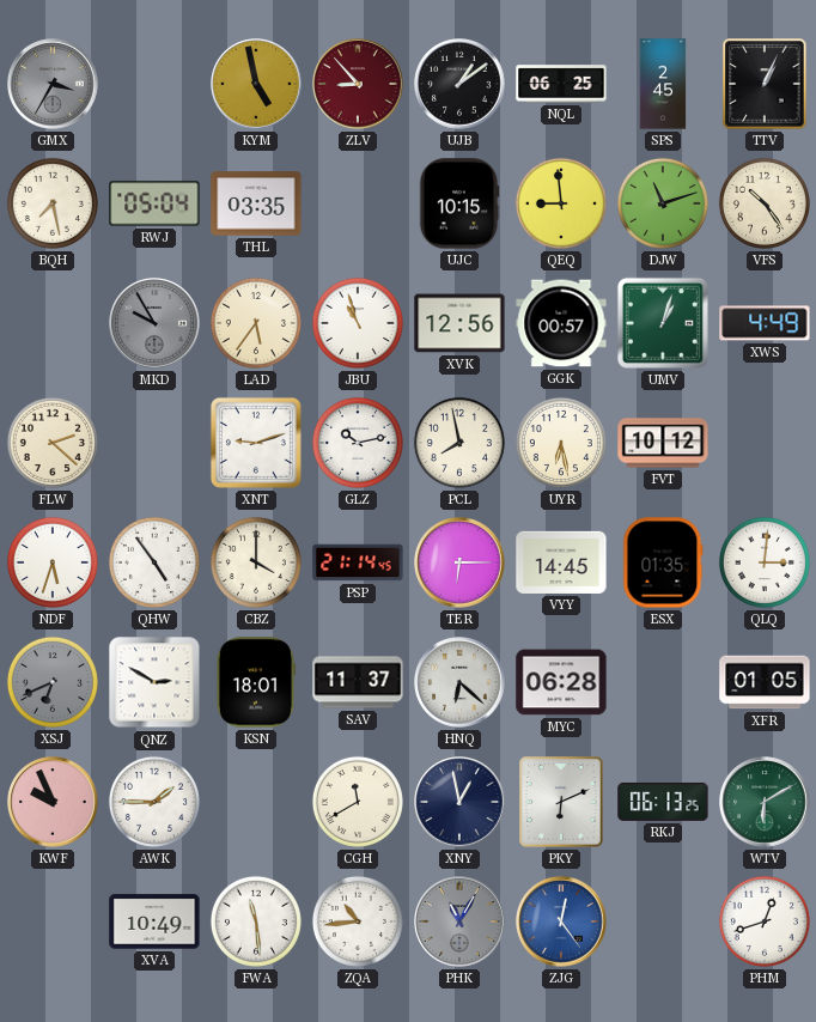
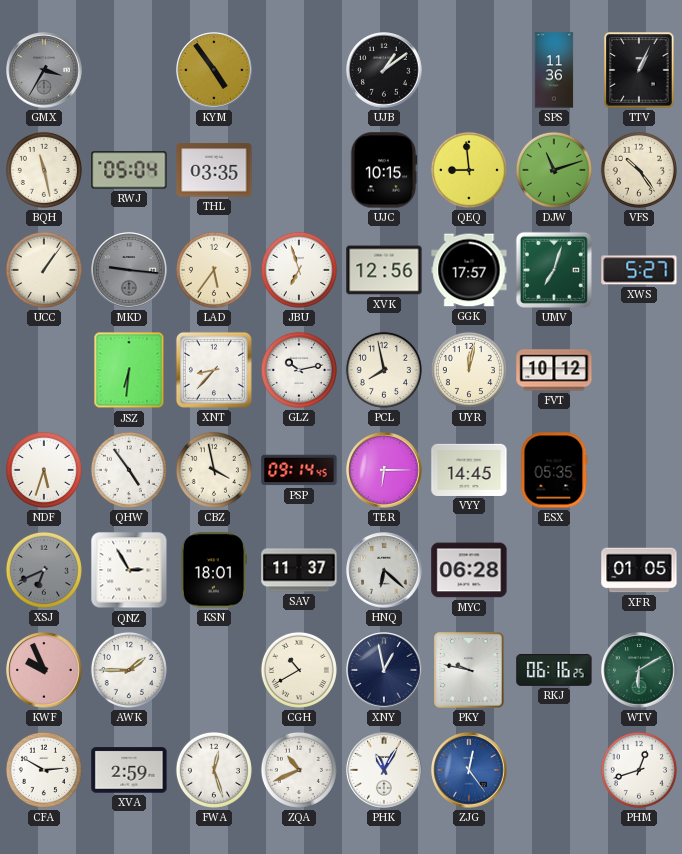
KYM: 4:58 -> 4:54 (214, 70)
ZLV: 8:53 -> none (358, 84)
NQL: 06:25 -> none (561, 84)
SPS: 2:45 -> 11:36 (554, 70)
BQH: 7:28 -> 11:28 (44, 170)
UCC: none -> 1:06 (44, 270)
MKD: 9:55 -> 9:16 (129, 270)
JBU: 10:57 -> 6:57 (299, 270)
GGK: 00:57 -> 17:57 (469, 270)
UMV: 1:03 -> 7:03 (554, 270)
XWS: 4:49 -> 5:27 (639, 270)
FLW: 2:22 -> none (53, 443)
JSZ: none -> 6:31 (129, 370)
XNT: 9:12 -> 8:37 (214, 370)
UYR: 6:28 -> 12:02 (469, 370)
CBZ: 4:00 -> 3:58 (214, 470)
PSP: 21:14 -> 09:14 (299, 470)
ESX: 01:35 -> 05:35 (554, 470)
QLQ: 3:01 -> none (765, 562)
QNZ: 2:50 -> 2:55 (129, 570)
CGH: 11:40 -> 10:40 (299, 670)
PKY: 6:11 -> 9:47 (469, 670)
RKJ: 06:13 -> 06:16 (554, 670)
CFA: none -> 2:50 (44, 770)
XVA: 10:49 -> 2:59 (129, 770)
FWA: 11:29 -> 12:27 (214, 770)
ZQA: 10:44 -> 10:41 (299, 770)
PHK dial: grey -> white (384, 770)
